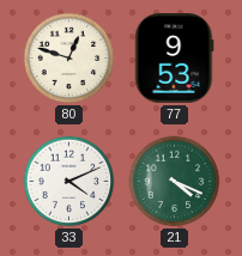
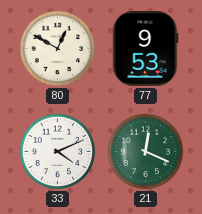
80: 12:48 -> 12:50 (58, 49)
21: 4:19 -> 12:19 (146, 152)
